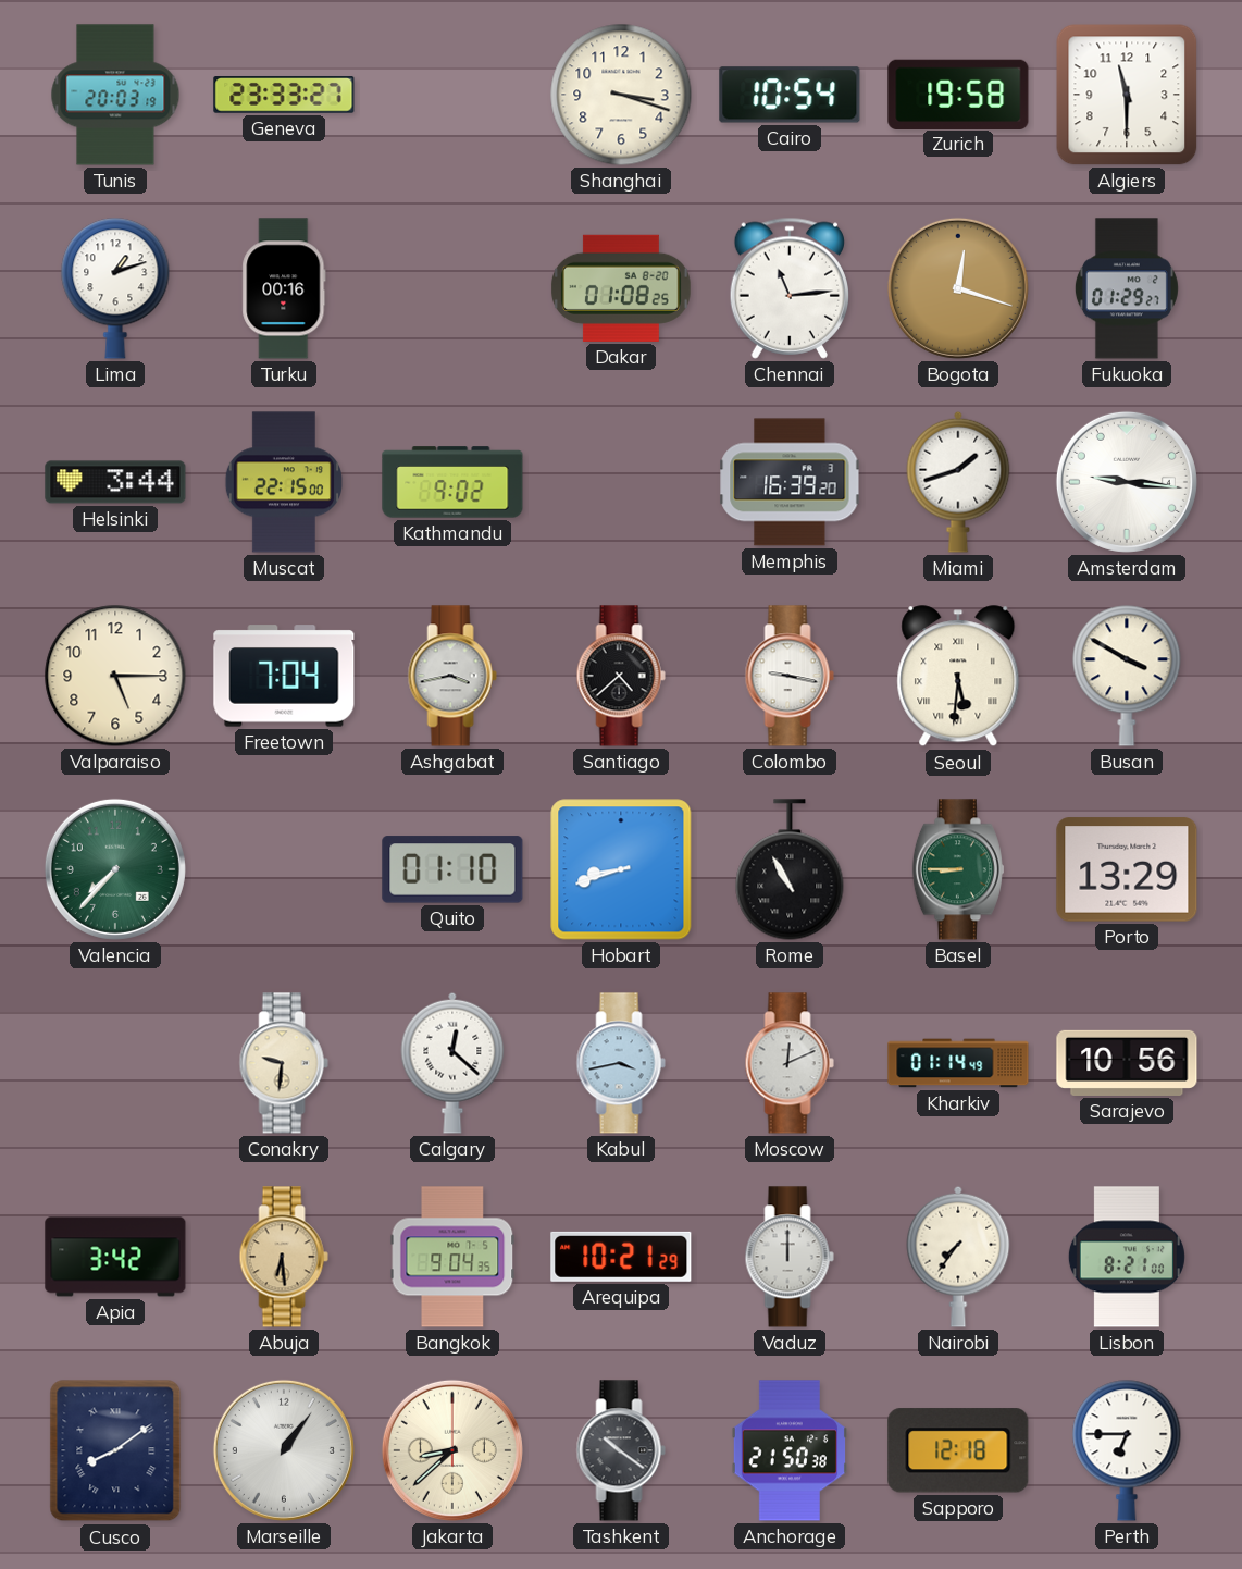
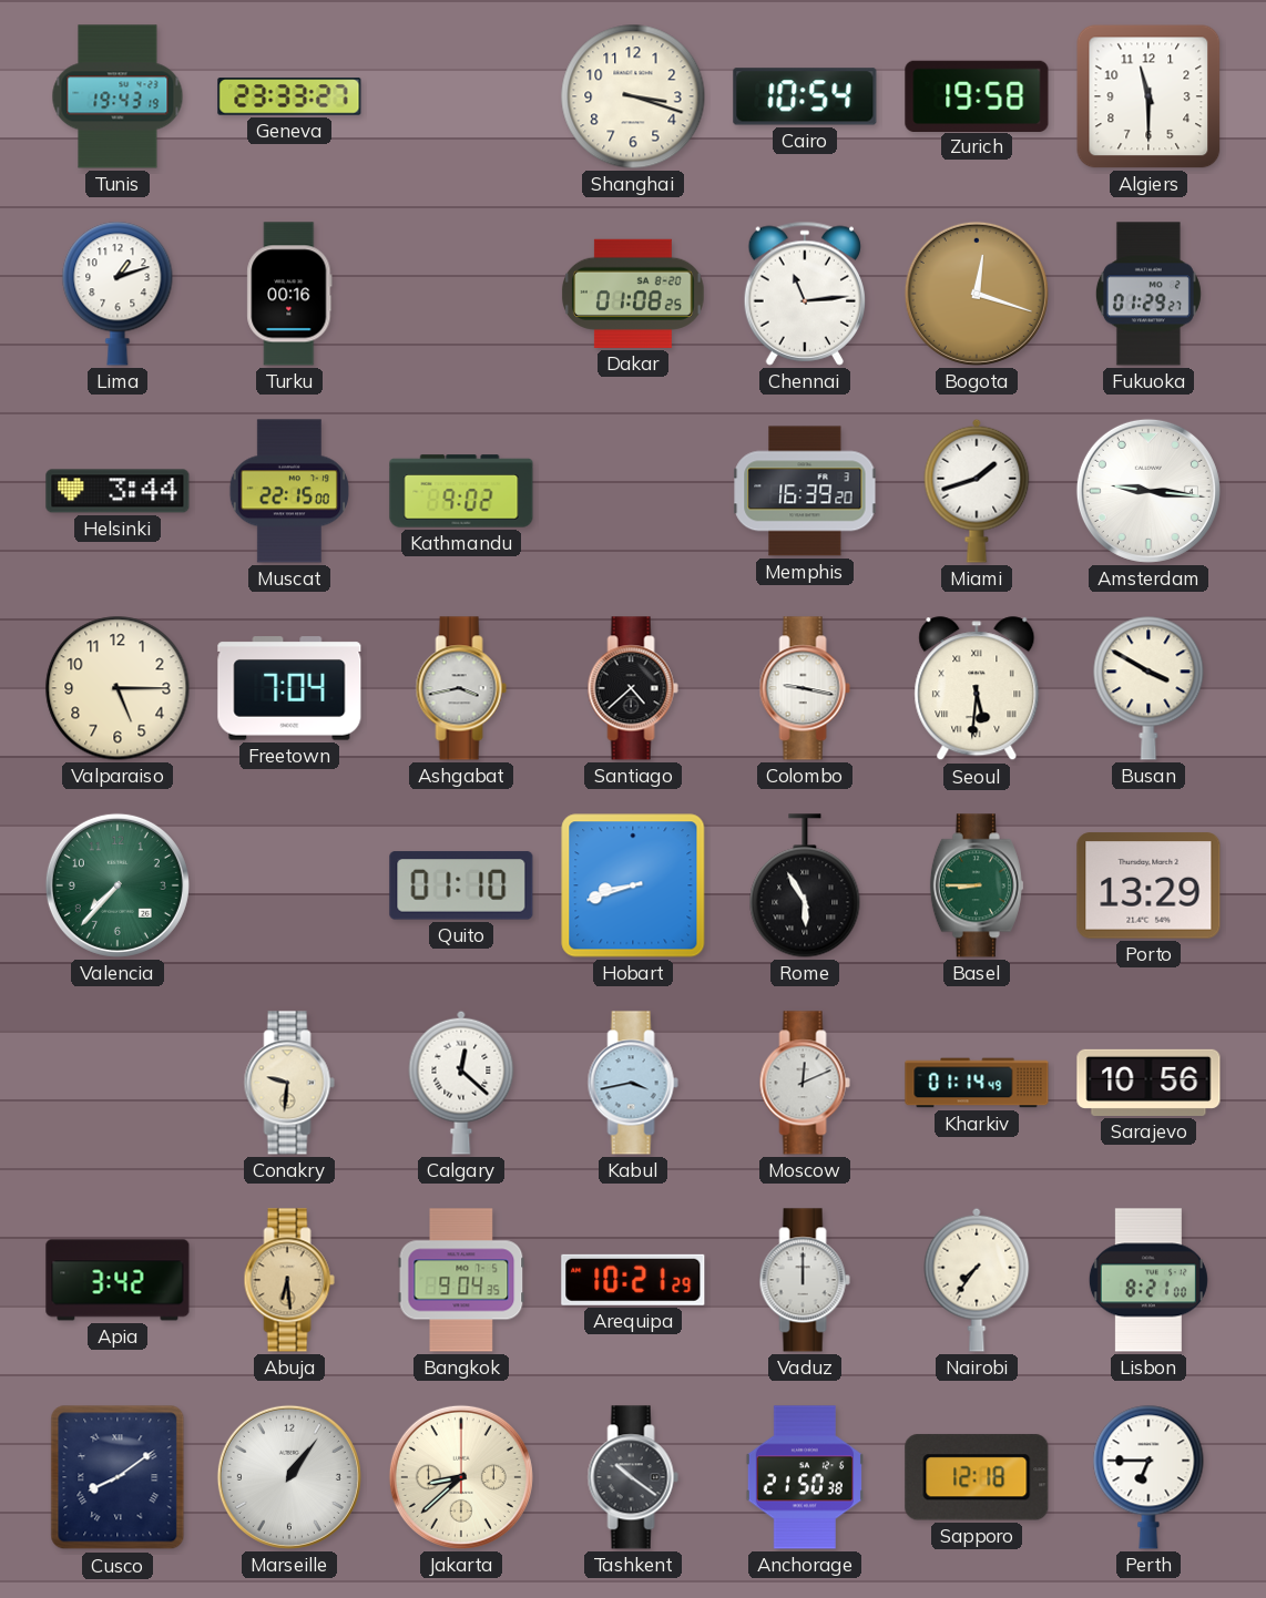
Tunis: 20:03 -> 19:43 (118, 96)
Rome: 10:55 -> 5:55 (805, 885)
